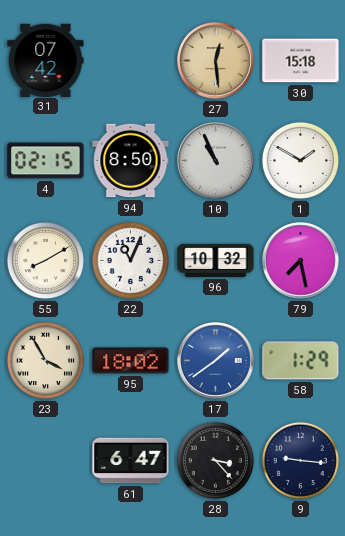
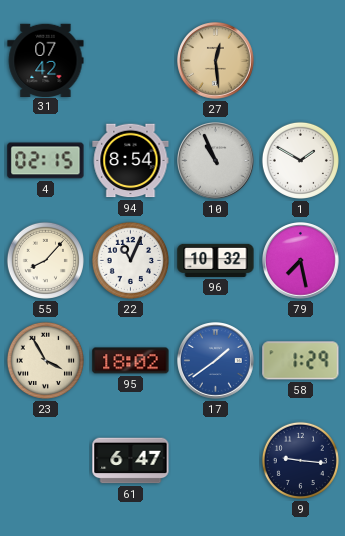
30: 15:18 -> none (301, 61)
94: 8:50 -> 8:54 (131, 161)
55: 8:10 -> 8:07 (45, 260)
28: 3:23 -> none (215, 460)
